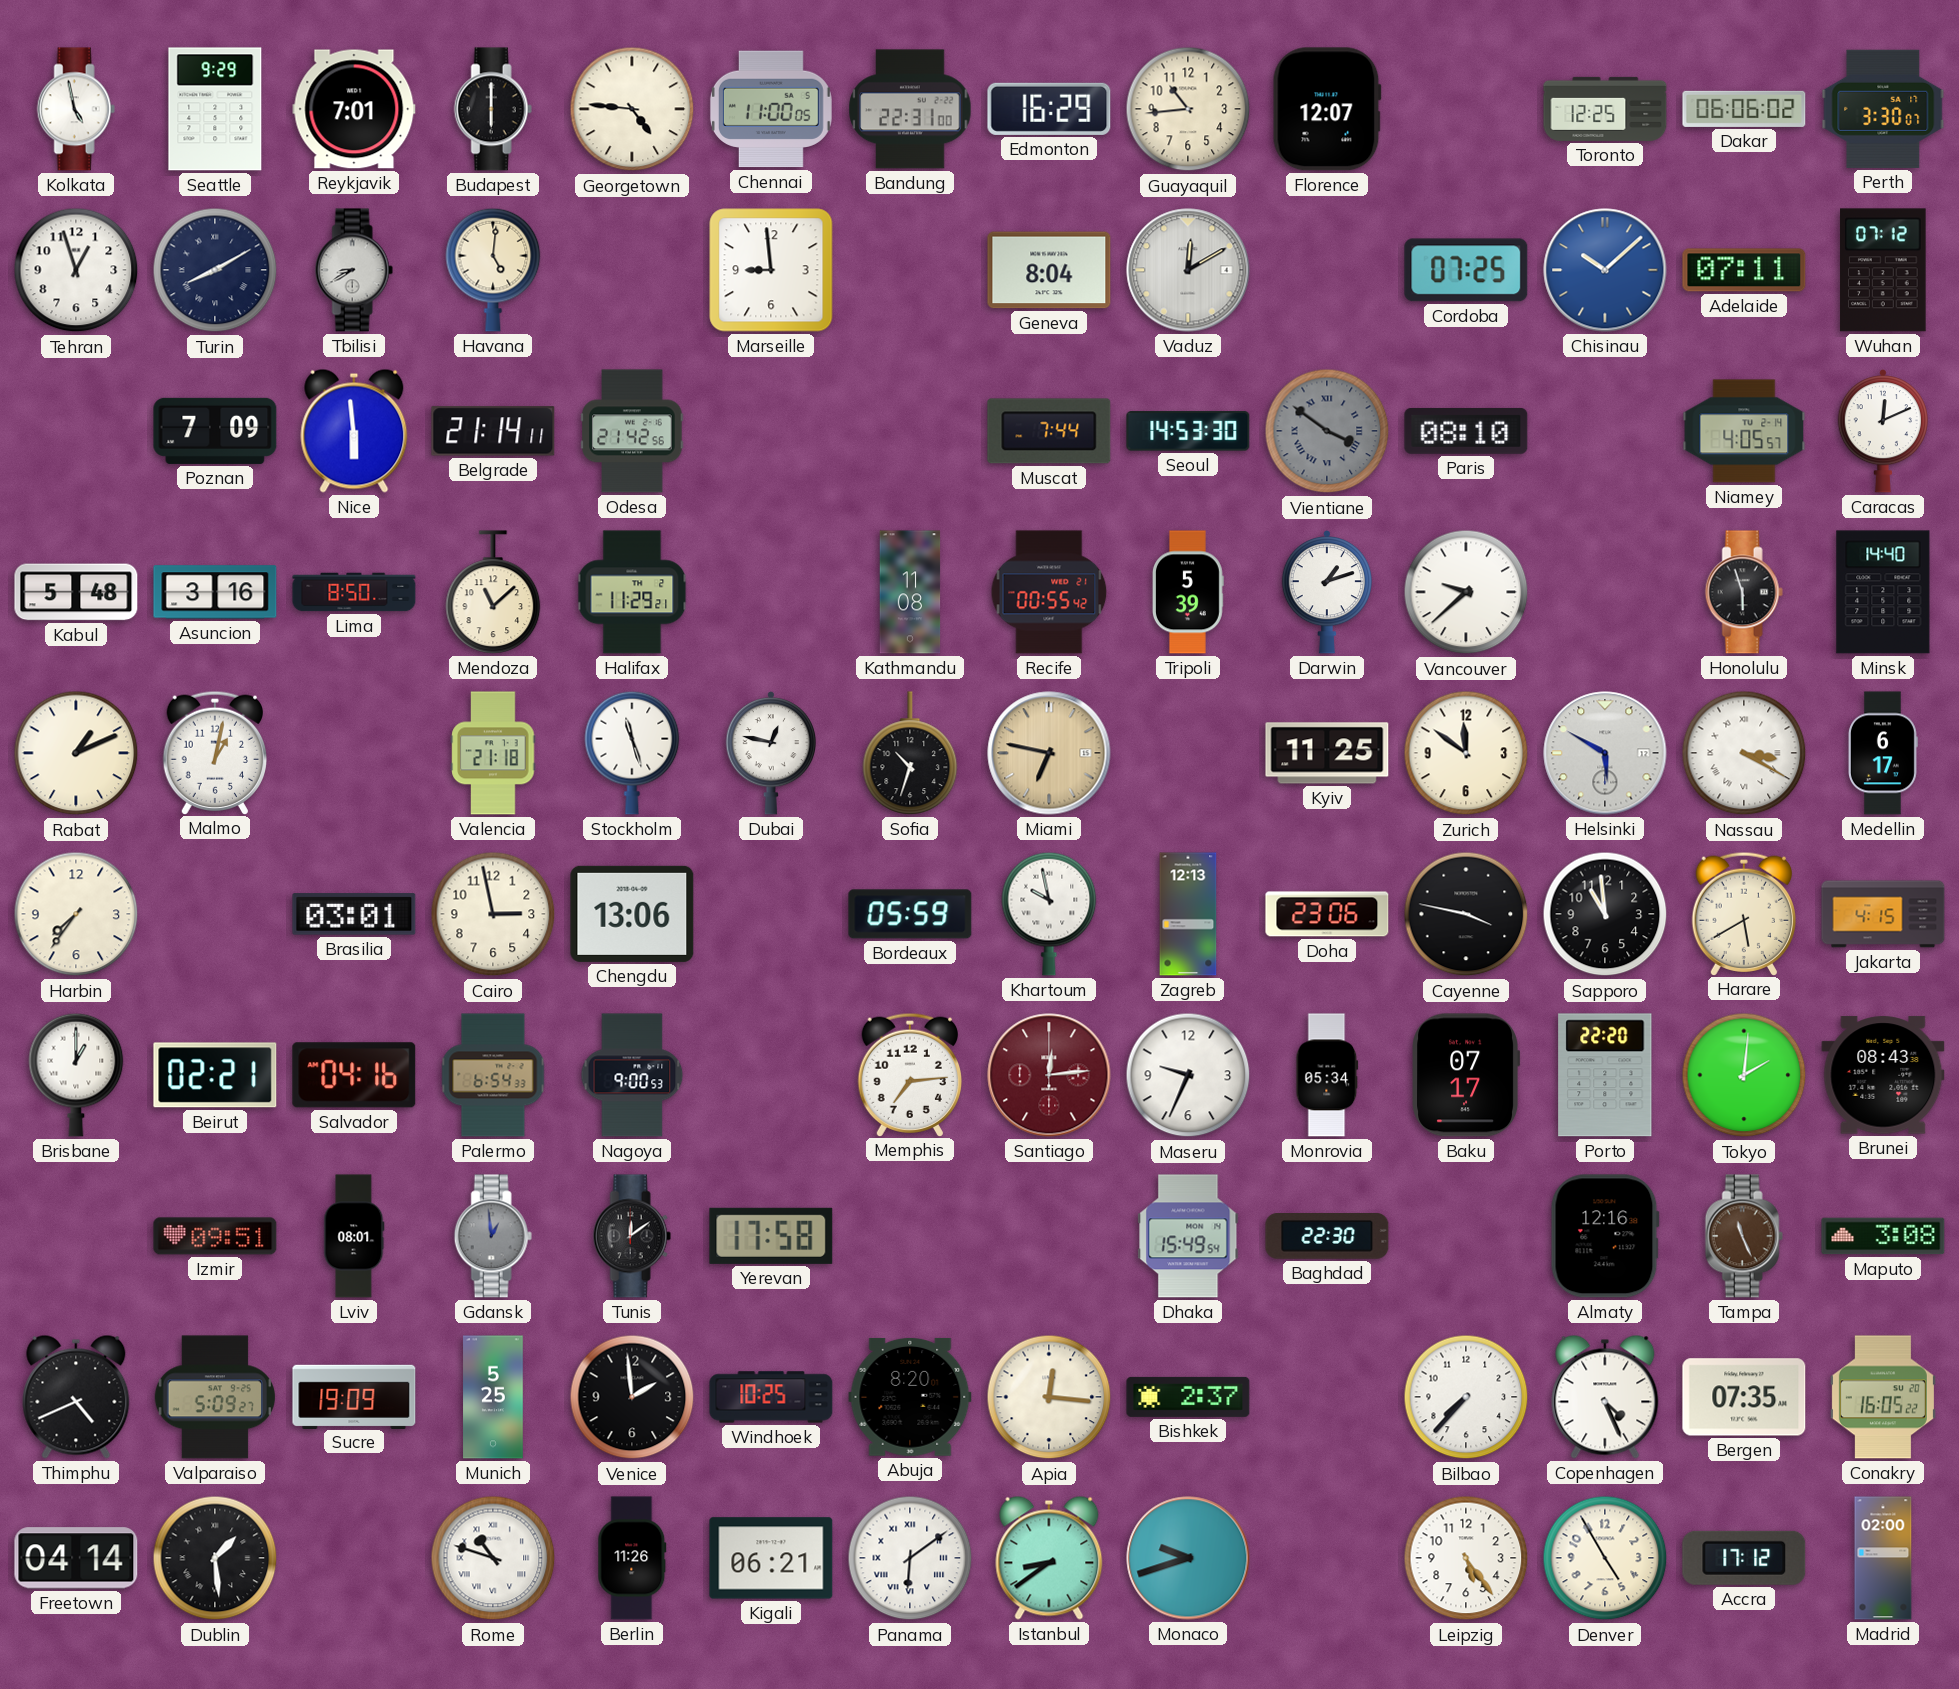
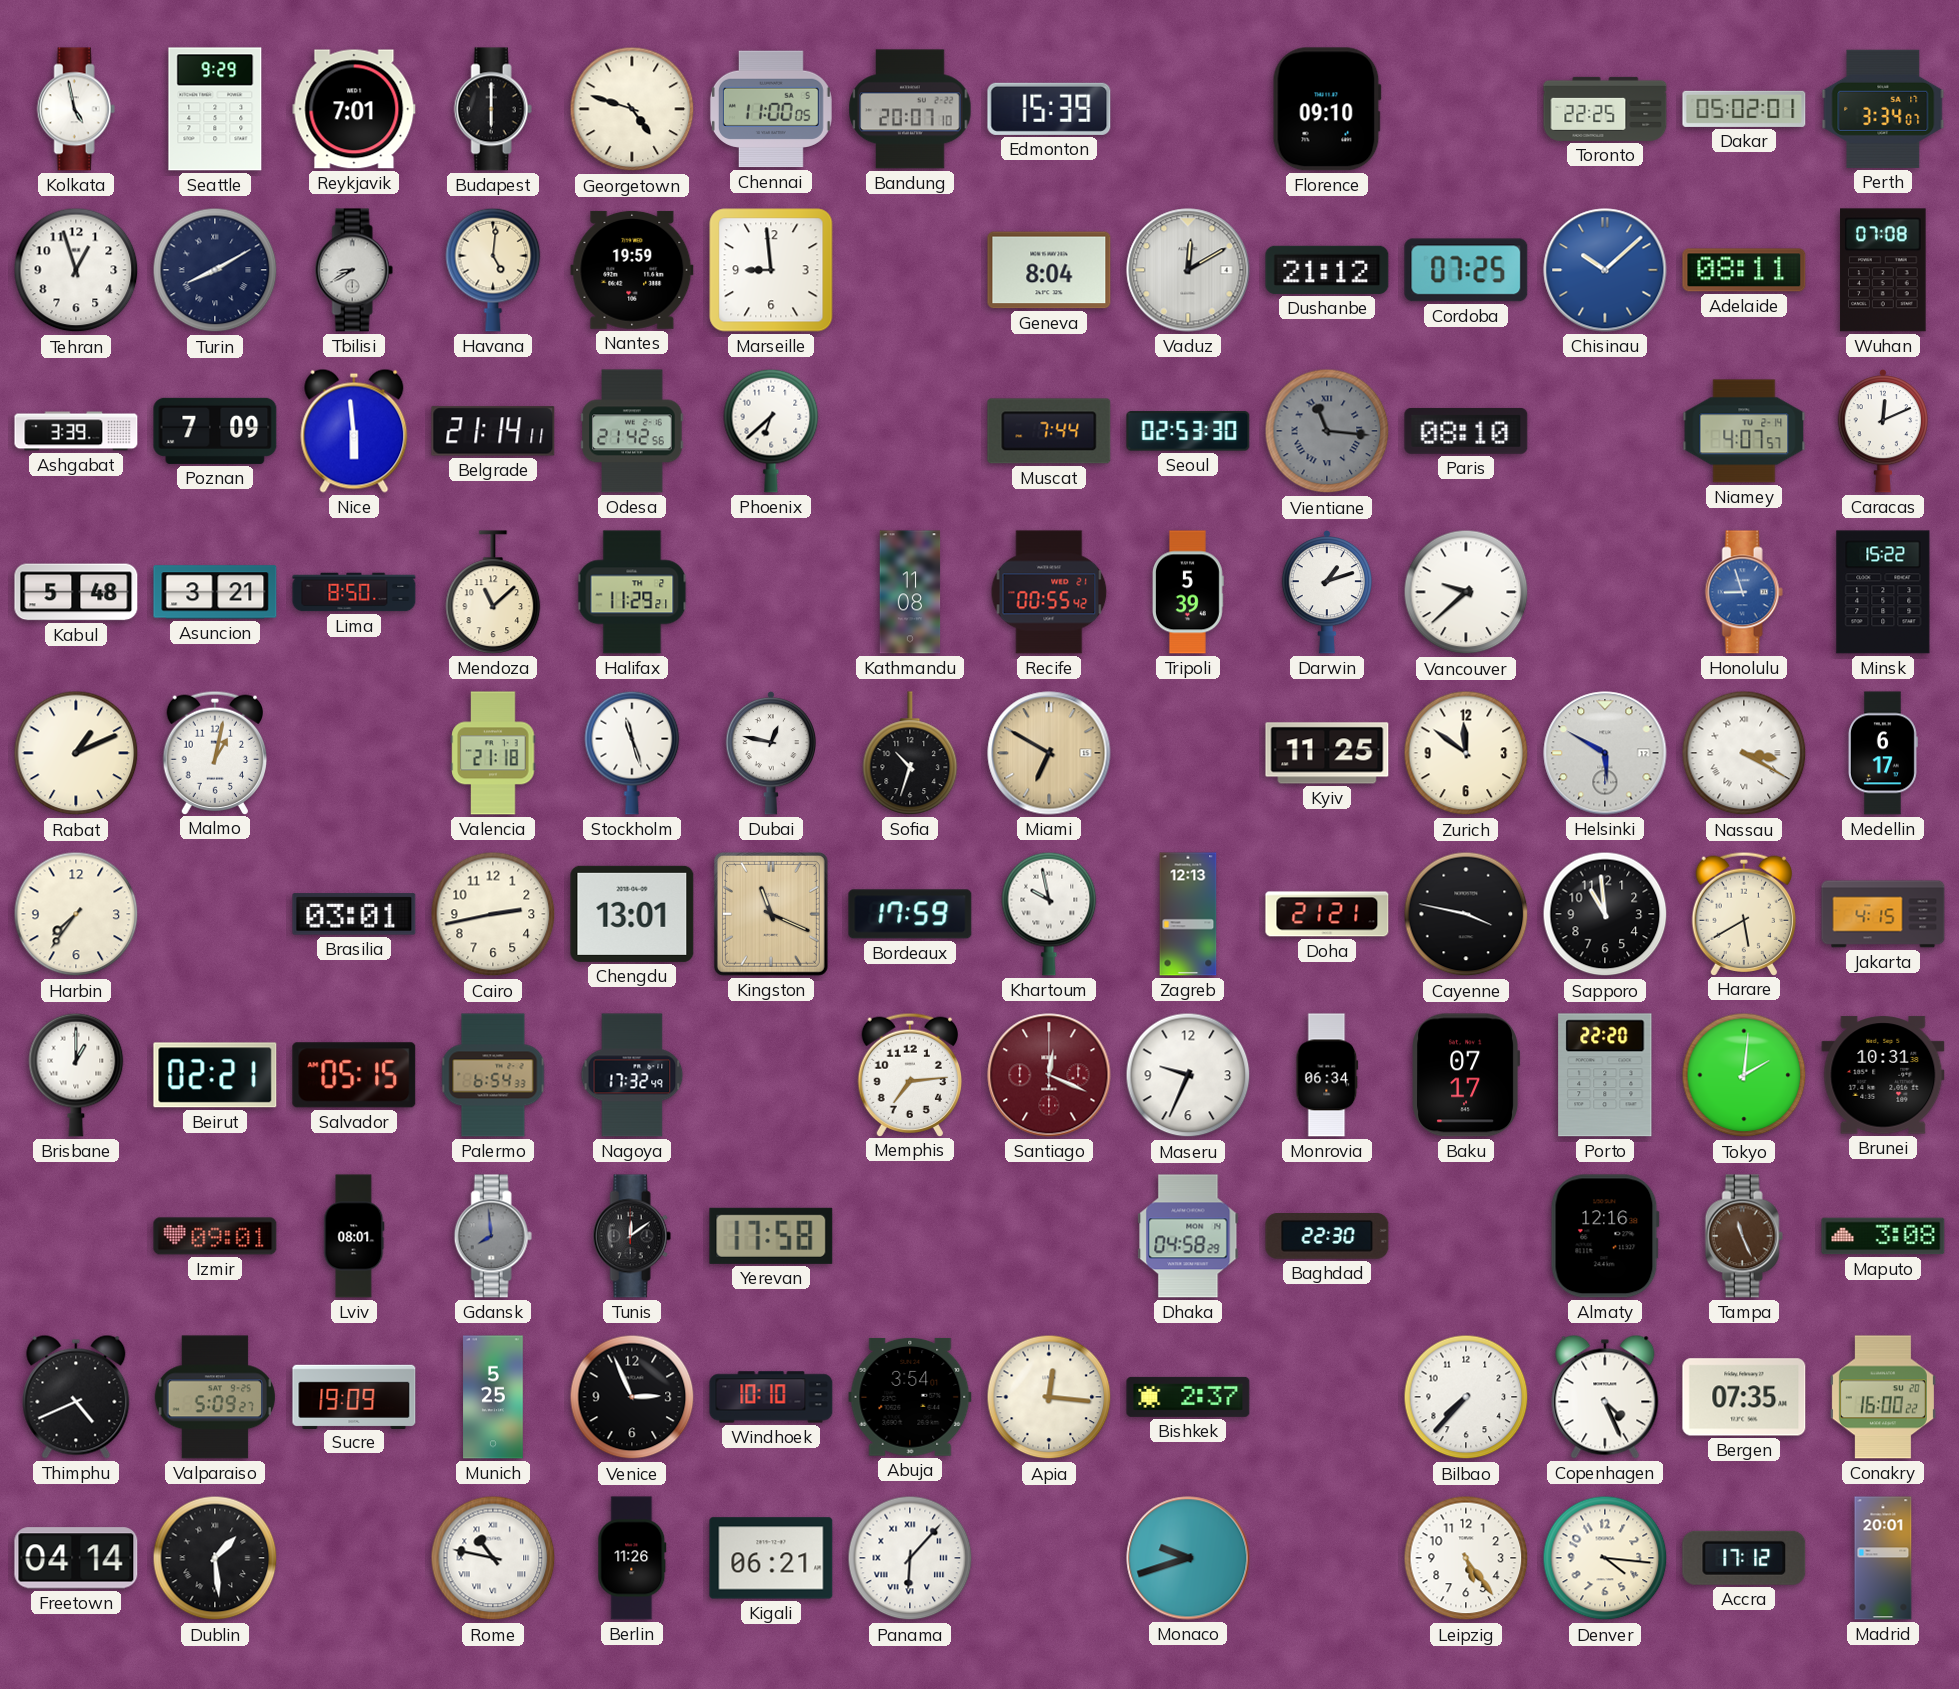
Georgetown: 4:46 -> 4:48 (632, 109)
Bandung: 22:31 -> 20:07 (910, 109)
Edmonton: 16:29 -> 15:39 (1049, 109)
Guayaquil: 10:44 -> none (1188, 109)
Florence: 12:07 -> 09:10 (1327, 109)
Toronto: 12:25 -> 22:25 (1605, 109)
Dakar: 06:06 -> 05:02 (1744, 109)
Perth: 3:30 -> 3:34 (1883, 109)
Nantes: none -> 19:59 (632, 270)
Dushanbe: none -> 21:12 (1327, 270)
Adelaide: 07:11 -> 08:11 (1744, 270)
Wuhan: 07:12 -> 07:08 (1883, 270)
Ashgabat: none -> 3:39 (76, 431)
Phoenix: none -> 6:38 (771, 431)
Seoul: 14:53 -> 02:53 (1188, 431)
Vientiane: 3:51 -> 11:16 (1327, 431)
Niamey: 4:05 -> 4:07 (1744, 431)
Asuncion: 3:16 -> 3:21 (215, 592)
Honolulu: 5:57 -> 8:57 (1744, 592)
Honolulu dial: black -> blue (1744, 592)
Minsk: 14:40 -> 15:22 (1883, 592)
Miami: 6:47 -> 6:50 (1049, 753)
Cairo: 2:58 -> 2:43 (493, 914)
Chengdu: 13:06 -> 13:01 (632, 914)
Kingston: none -> 11:19 (771, 914)
Bordeaux: 05:59 -> 17:59 (910, 914)
Doha: 23:06 -> 21:21 (1327, 914)
Salvador: 04:16 -> 05:15 (354, 1075)
Nagoya: 9:00 -> 17:32 (632, 1075)
Santiago: 12:14 -> 12:19 (1049, 1075)
Monrovia: 05:34 -> 06:34 (1327, 1075)
Brunei: 08:43 -> 10:31 (1883, 1075)
Izmir: 09:51 -> 09:01 (215, 1236)
Gdansk: 12:59 -> 7:59 (493, 1236)
Dhaka: 15:49 -> 04:58 (1188, 1236)
Venice: 1:59 -> 2:56 (632, 1397)
Windhoek: 10:25 -> 10:10 (771, 1397)
Abuja: 8:20 -> 3:54 (910, 1397)
Conakry: 16:05 -> 16:00 (1883, 1397)
Rome: 10:48 -> 10:47 (493, 1558)
Panama: 6:09 -> 6:07 (910, 1558)
Istanbul: 8:39 -> none (1049, 1558)
Denver: 4:55 -> 4:16 (1605, 1558)
Madrid: 02:00 -> 20:01 (1883, 1558)
